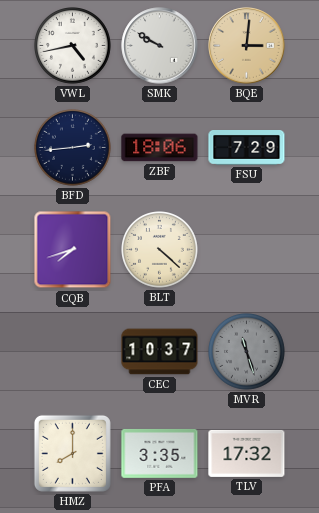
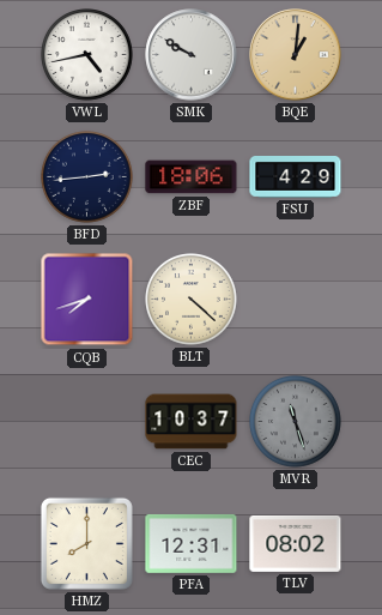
BQE: 3:01 -> 1:01 (296, 55)
FSU: 7:29 -> 4:29 (296, 177)
PFA: 3:35 -> 12:31 (192, 544)
TLV: 17:32 -> 08:02 (296, 543)
